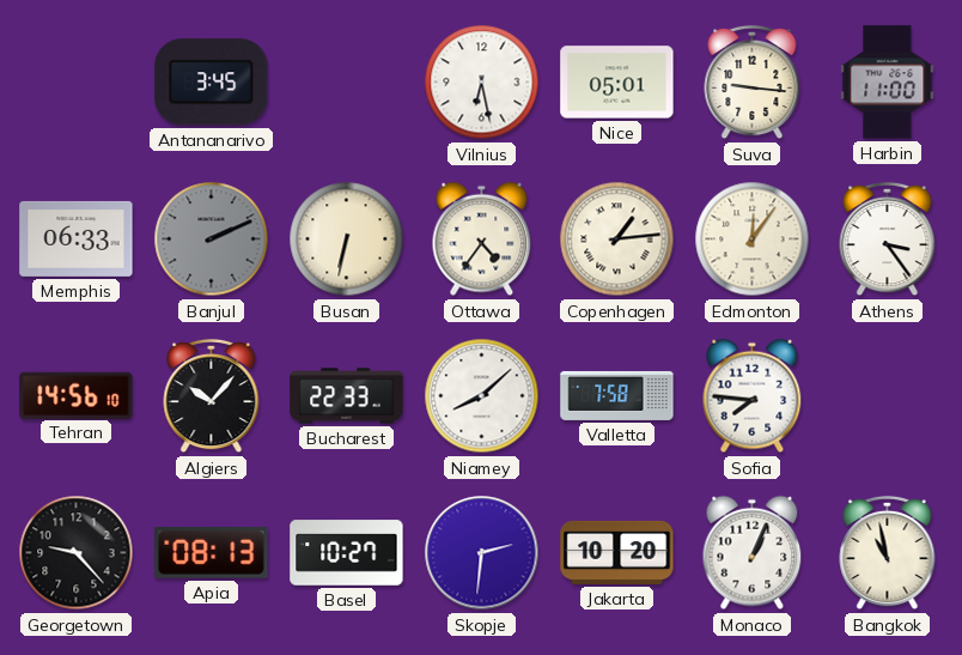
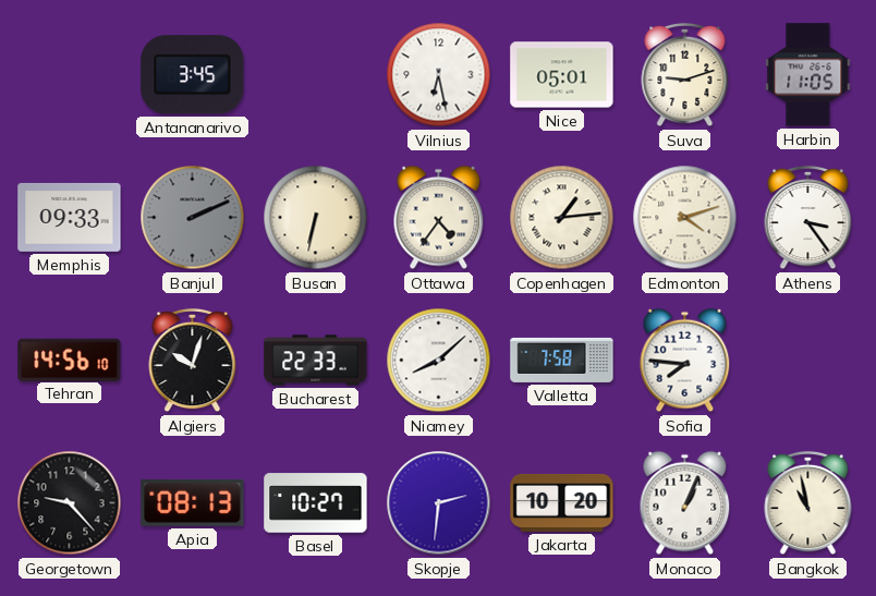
Suva: 9:16 -> 9:12 (685, 75)
Harbin: 11:00 -> 11:05 (808, 75)
Memphis: 06:33 -> 09:33 (70, 217)
Edmonton: 12:06 -> 4:12 (685, 218)
Algiers: 10:07 -> 10:03 (193, 361)
